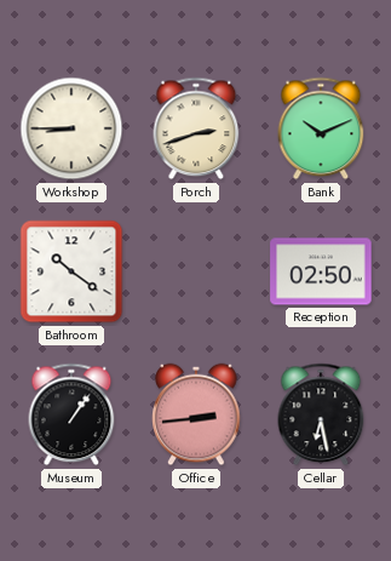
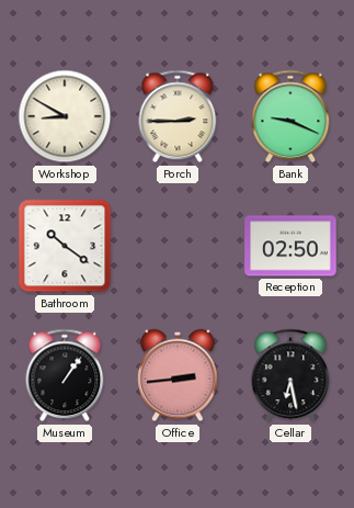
Workshop: 8:45 -> 8:50 (65, 116)
Porch: 2:42 -> 2:45 (178, 116)
Bank: 10:11 -> 9:19 (290, 116)
